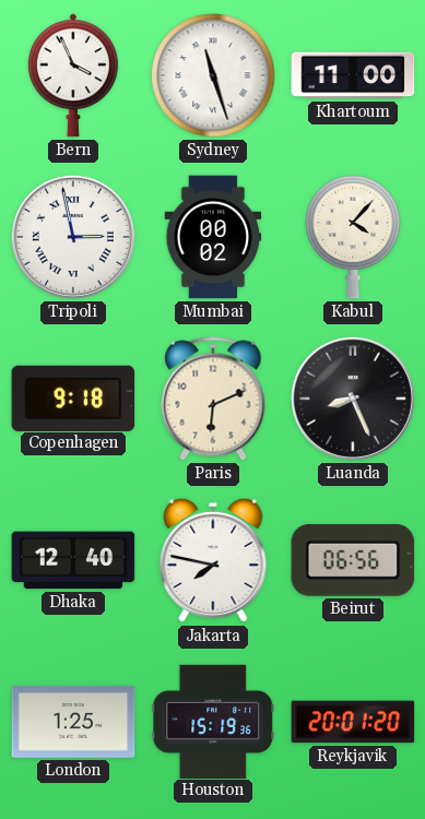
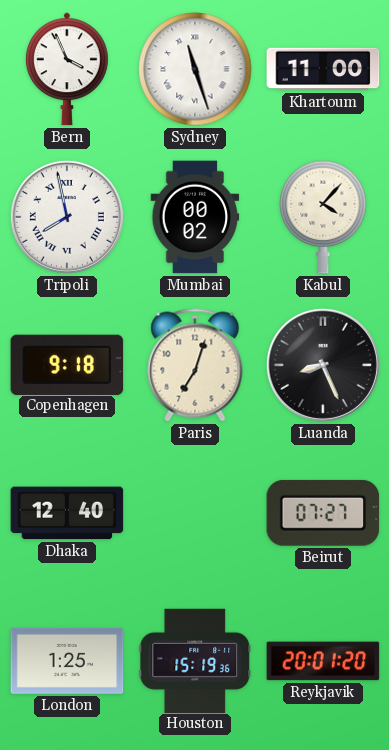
Tripoli: 2:58 -> 7:58 (67, 217)
Paris: 6:11 -> 7:03 (195, 365)
Jakarta: 7:47 -> none (213, 560)
Beirut: 06:56 -> 07:27 (323, 513)
